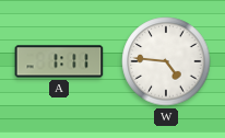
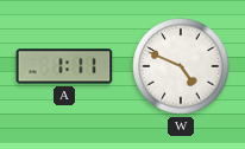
W: 4:46 -> 4:49 (181, 66)
